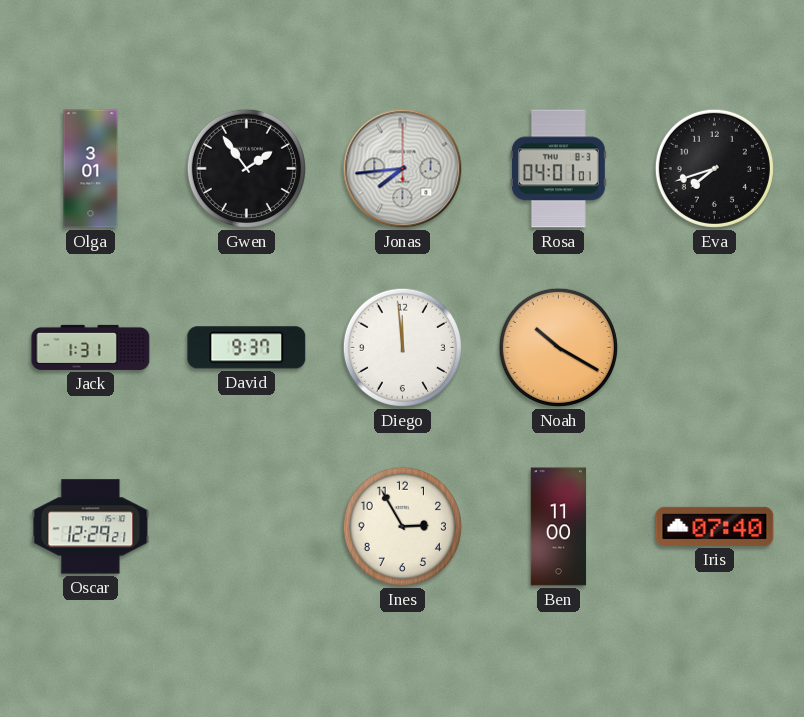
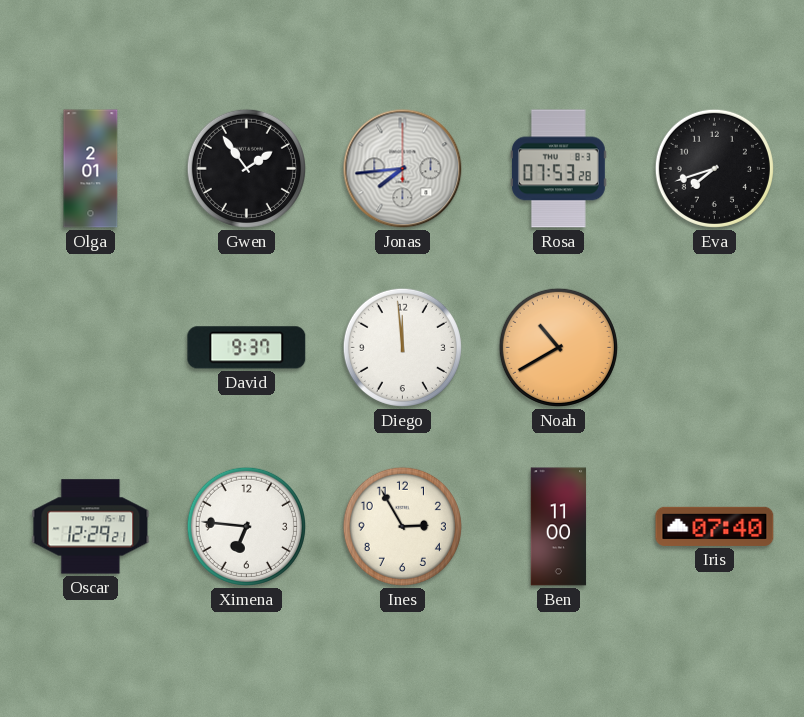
Olga: 3:01 -> 2:01 (91, 169)
Rosa: 04:01 -> 07:53 (558, 169)
Jack: 1:31 -> none (91, 347)
Noah: 10:20 -> 10:40 (558, 347)
Ximena: none -> 6:46 (246, 526)
